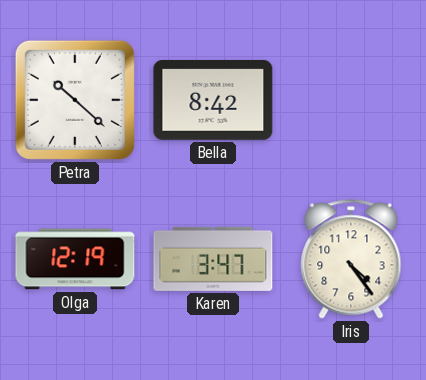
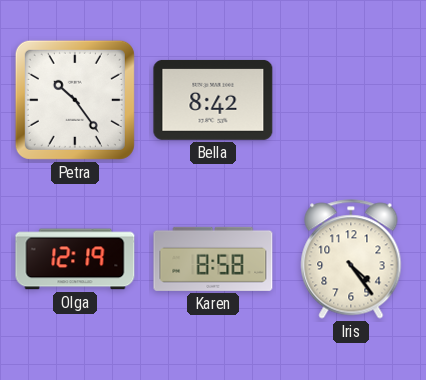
Petra: 10:22 -> 10:24 (75, 100)
Karen: 3:47 -> 8:58 (213, 259)
